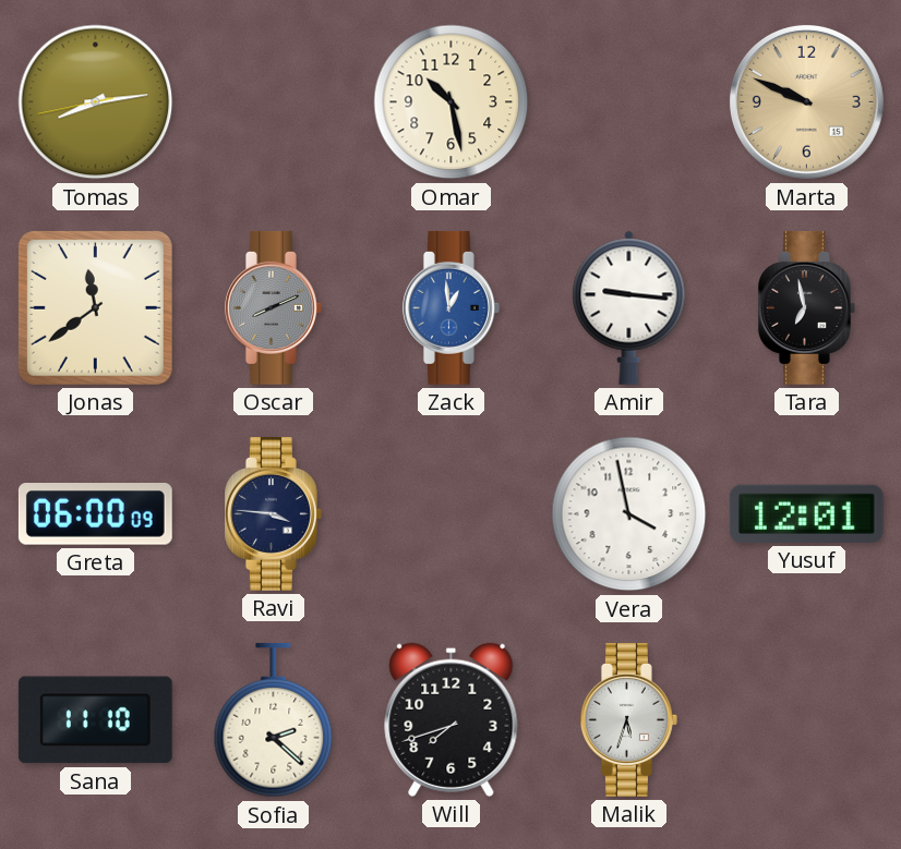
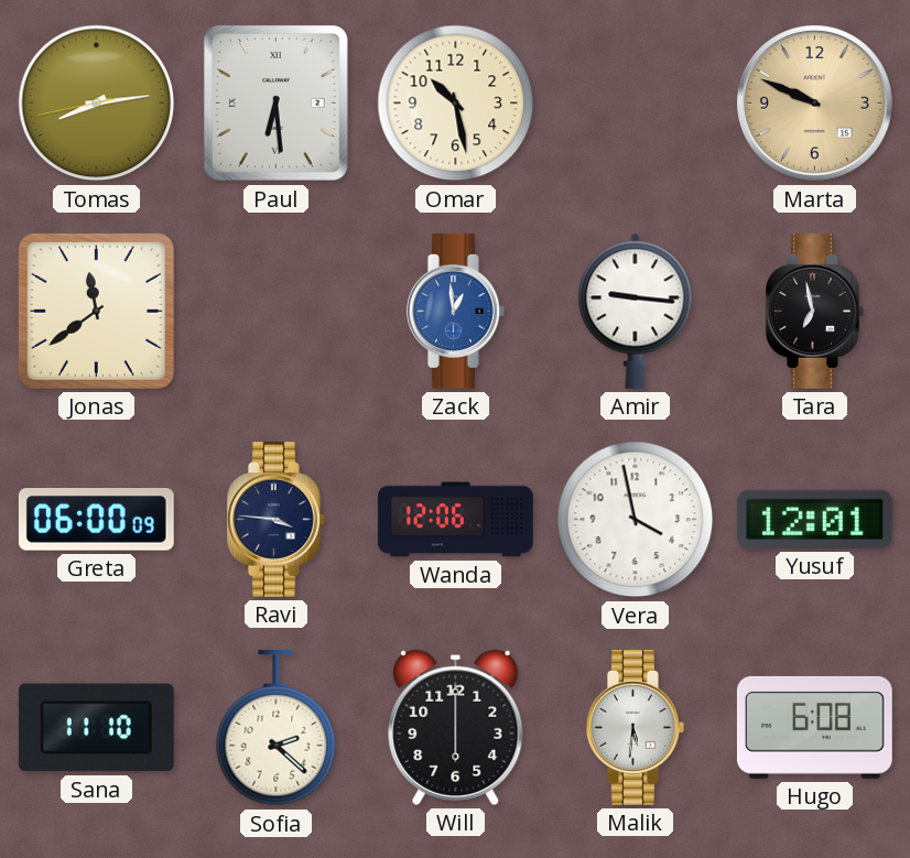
Paul: none -> 6:29 (275, 102)
Oscar: 8:11 -> none (274, 307)
Wanda: none -> 12:06 (455, 520)
Will: 7:42 -> 6:00 (456, 727)
Malik: 5:33 -> 5:31 (636, 727)
Hugo: none -> 6:08 (814, 727)
